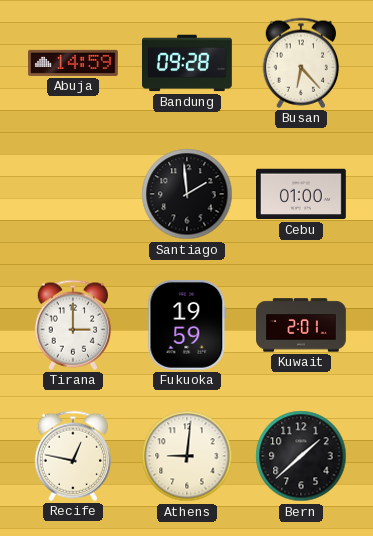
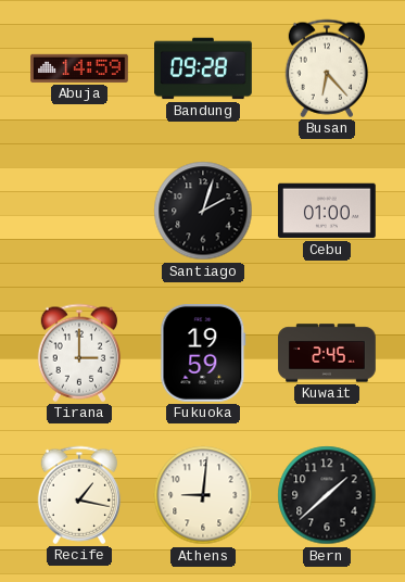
Santiago: 1:59 -> 2:03 (203, 211)
Kuwait: 2:01 -> 2:45 (327, 353)
Recife: 12:47 -> 1:17 (79, 495)
